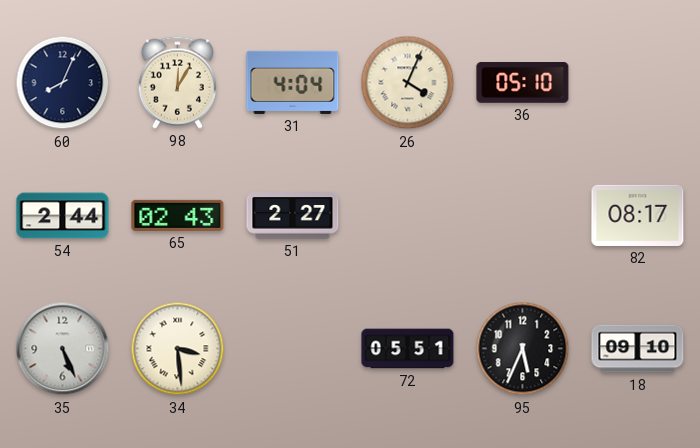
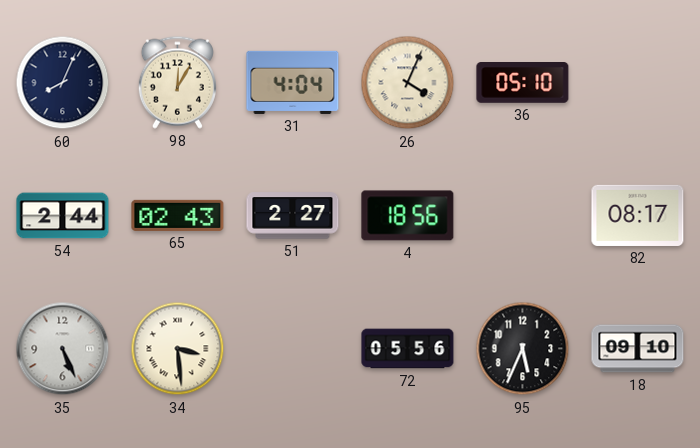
4: none -> 18:56 (408, 216)
72: 05:51 -> 05:56 (408, 349)
